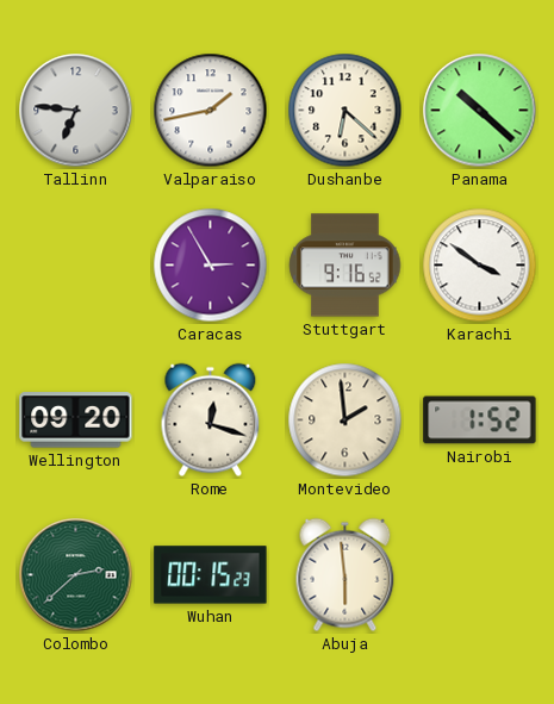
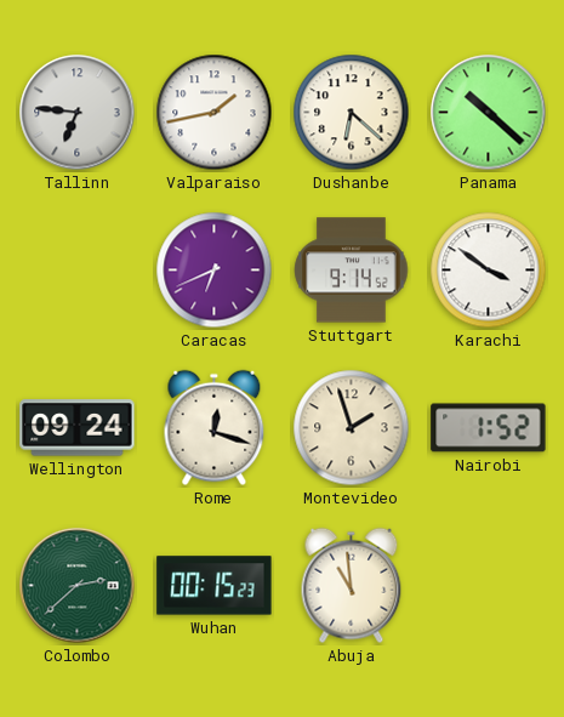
Caracas: 2:55 -> 6:41 (215, 271)
Stuttgart: 9:16 -> 9:14 (352, 271)
Wellington: 09:20 -> 09:24 (78, 428)
Montevideo: 1:59 -> 1:57 (352, 428)
Abuja: 5:59 -> 10:59 (352, 586)
